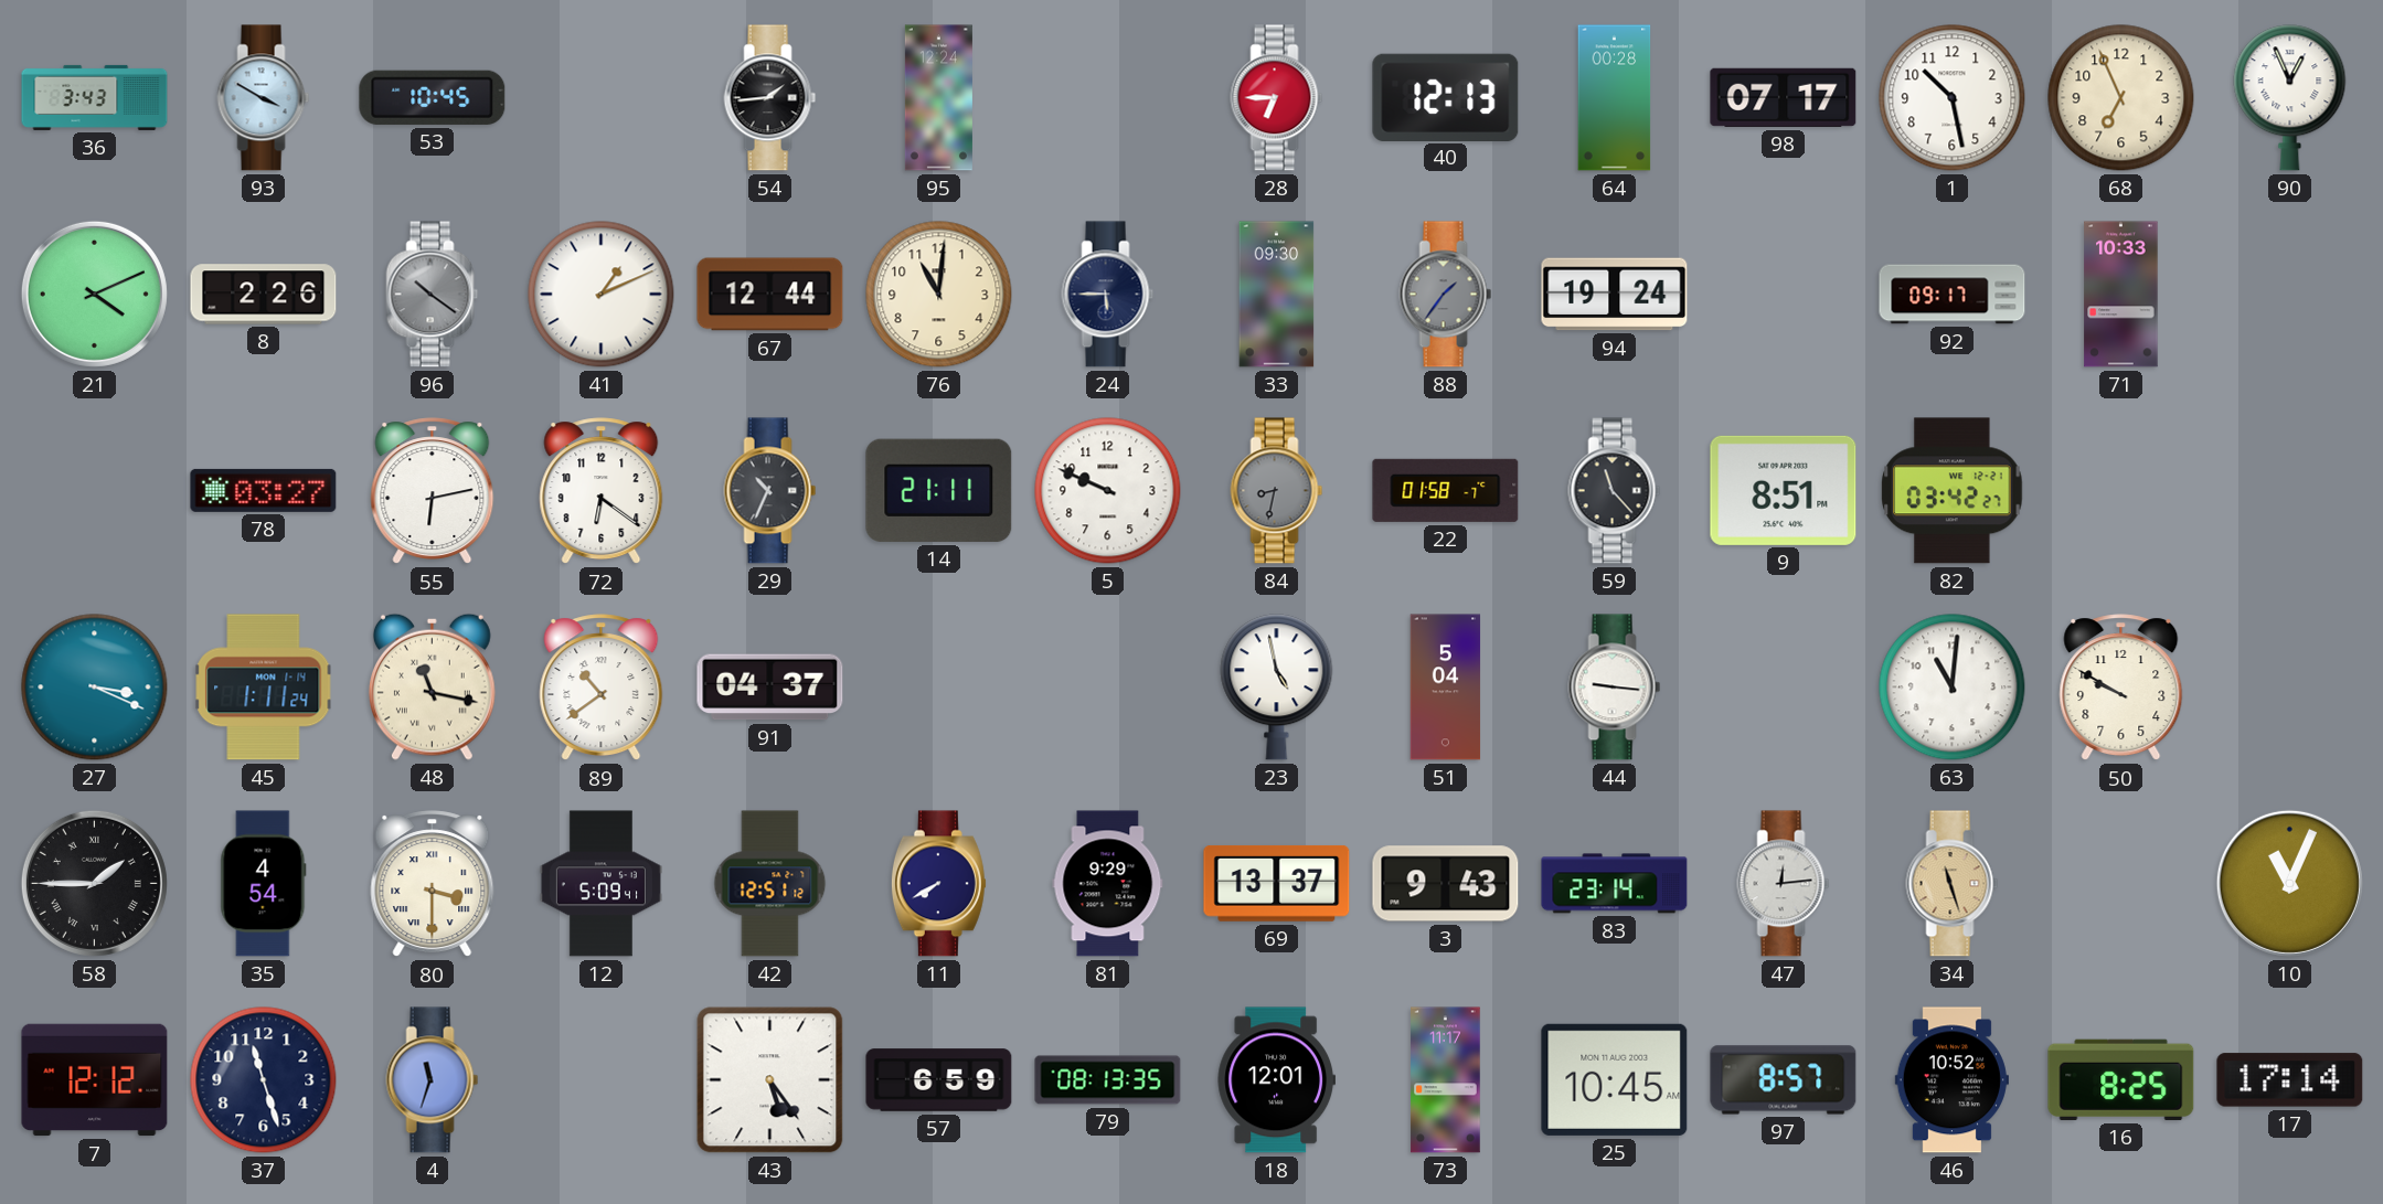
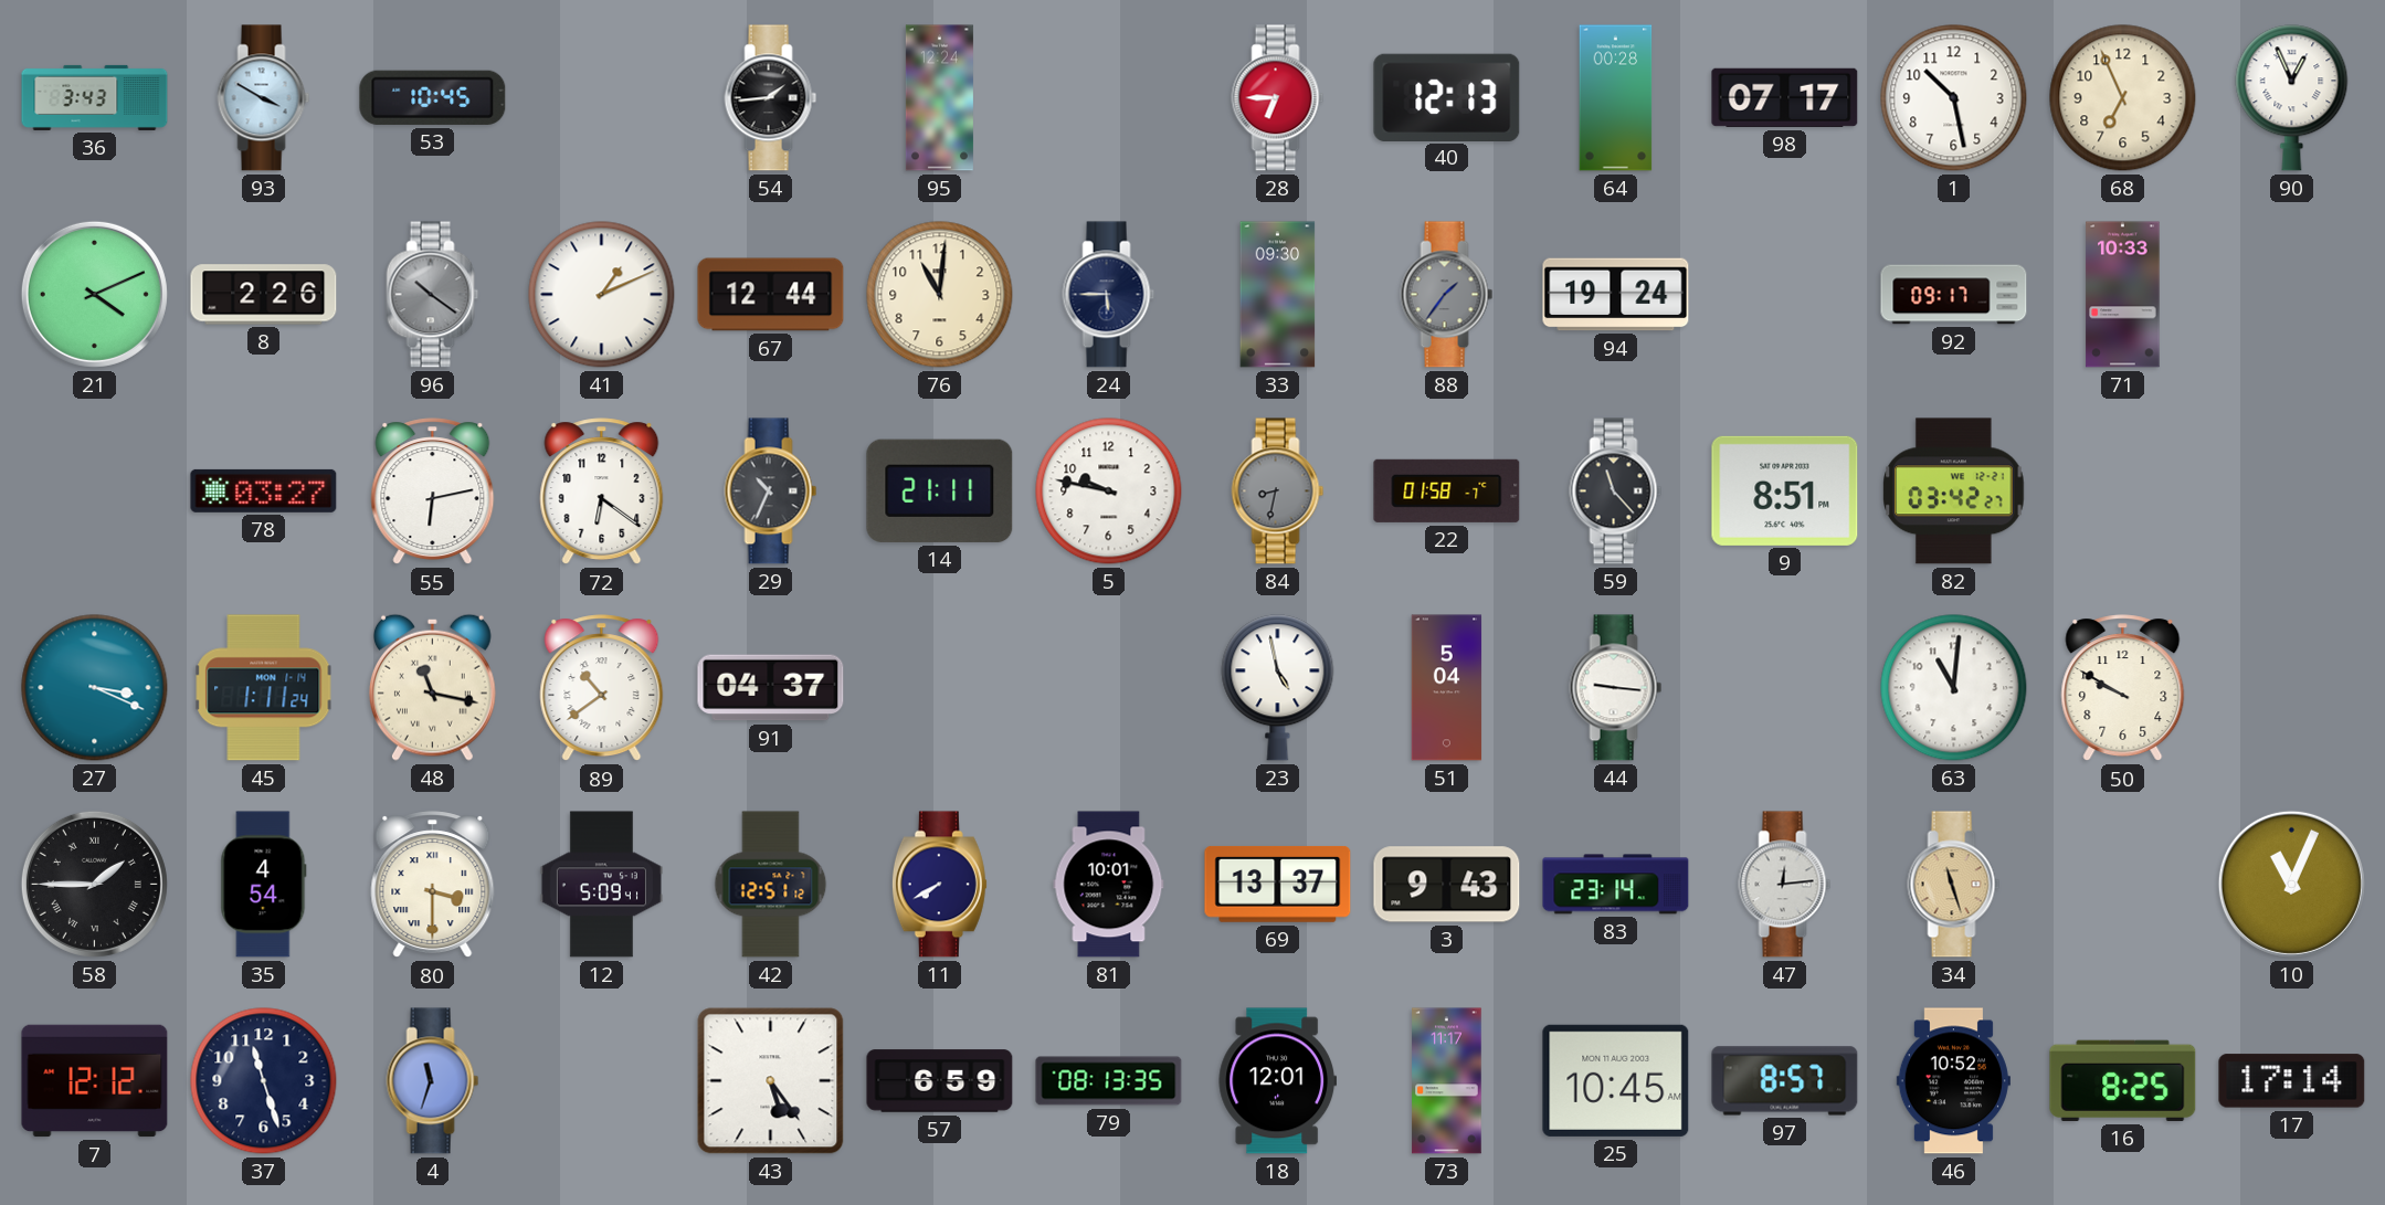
5: 9:49 -> 9:47 (1109, 491)
81: 9:29 -> 10:01 (1109, 885)
